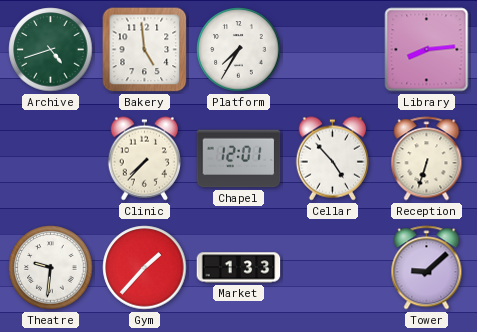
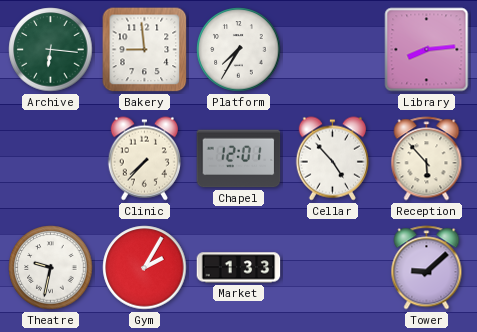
Archive: 4:42 -> 6:16 (51, 50)
Bakery: 4:59 -> 8:59 (145, 50)
Reception: 6:33 -> 5:53 (427, 159)
Theatre: 9:31 -> 9:32 (51, 268)
Gym: 1:37 -> 2:05 (145, 268)
